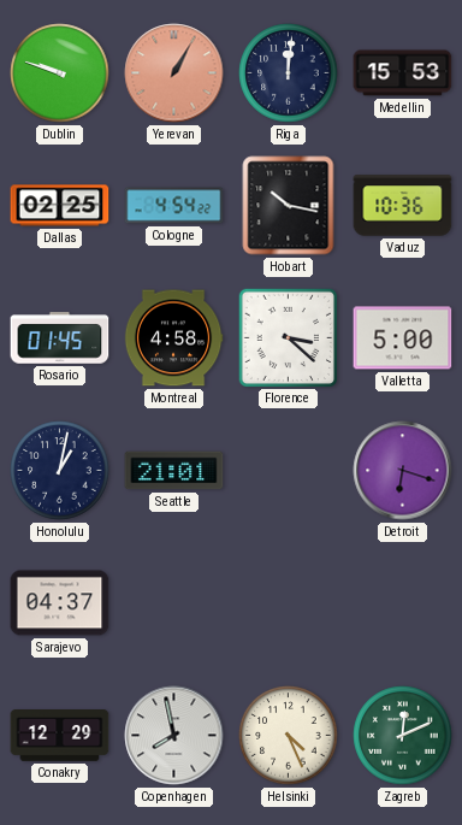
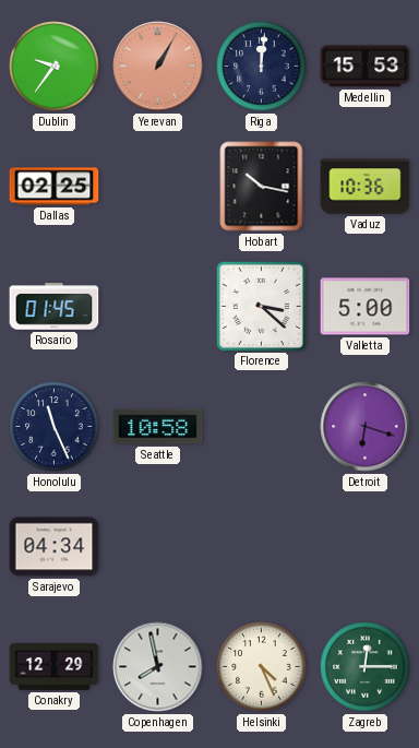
Dublin: 9:48 -> 9:36 (55, 67)
Cologne: 4:54 -> none (174, 206)
Montreal: 4:58 -> none (173, 338)
Honolulu: 1:02 -> 11:26 (55, 427)
Seattle: 21:01 -> 10:58 (158, 427)
Sarajevo: 04:37 -> 04:34 (55, 547)
Zagreb: 12:11 -> 12:15 (366, 667)
